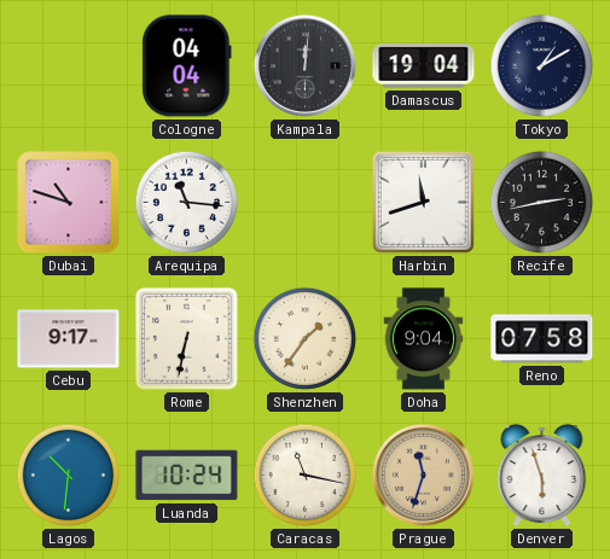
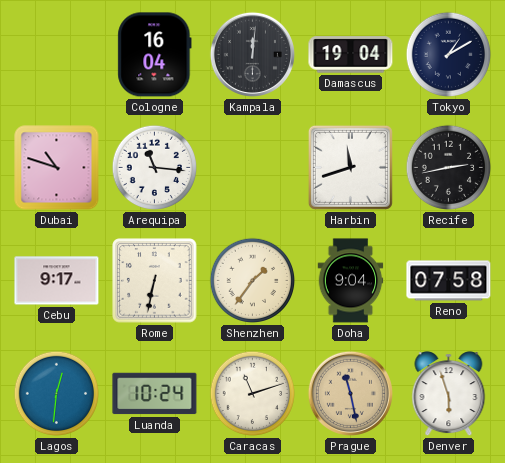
Cologne: 04:04 -> 16:04 (155, 55)
Lagos: 10:31 -> 12:31 (57, 394)
Caracas: 11:17 -> 11:12 (253, 394)
Prague: 11:33 -> 11:28 (350, 393)
